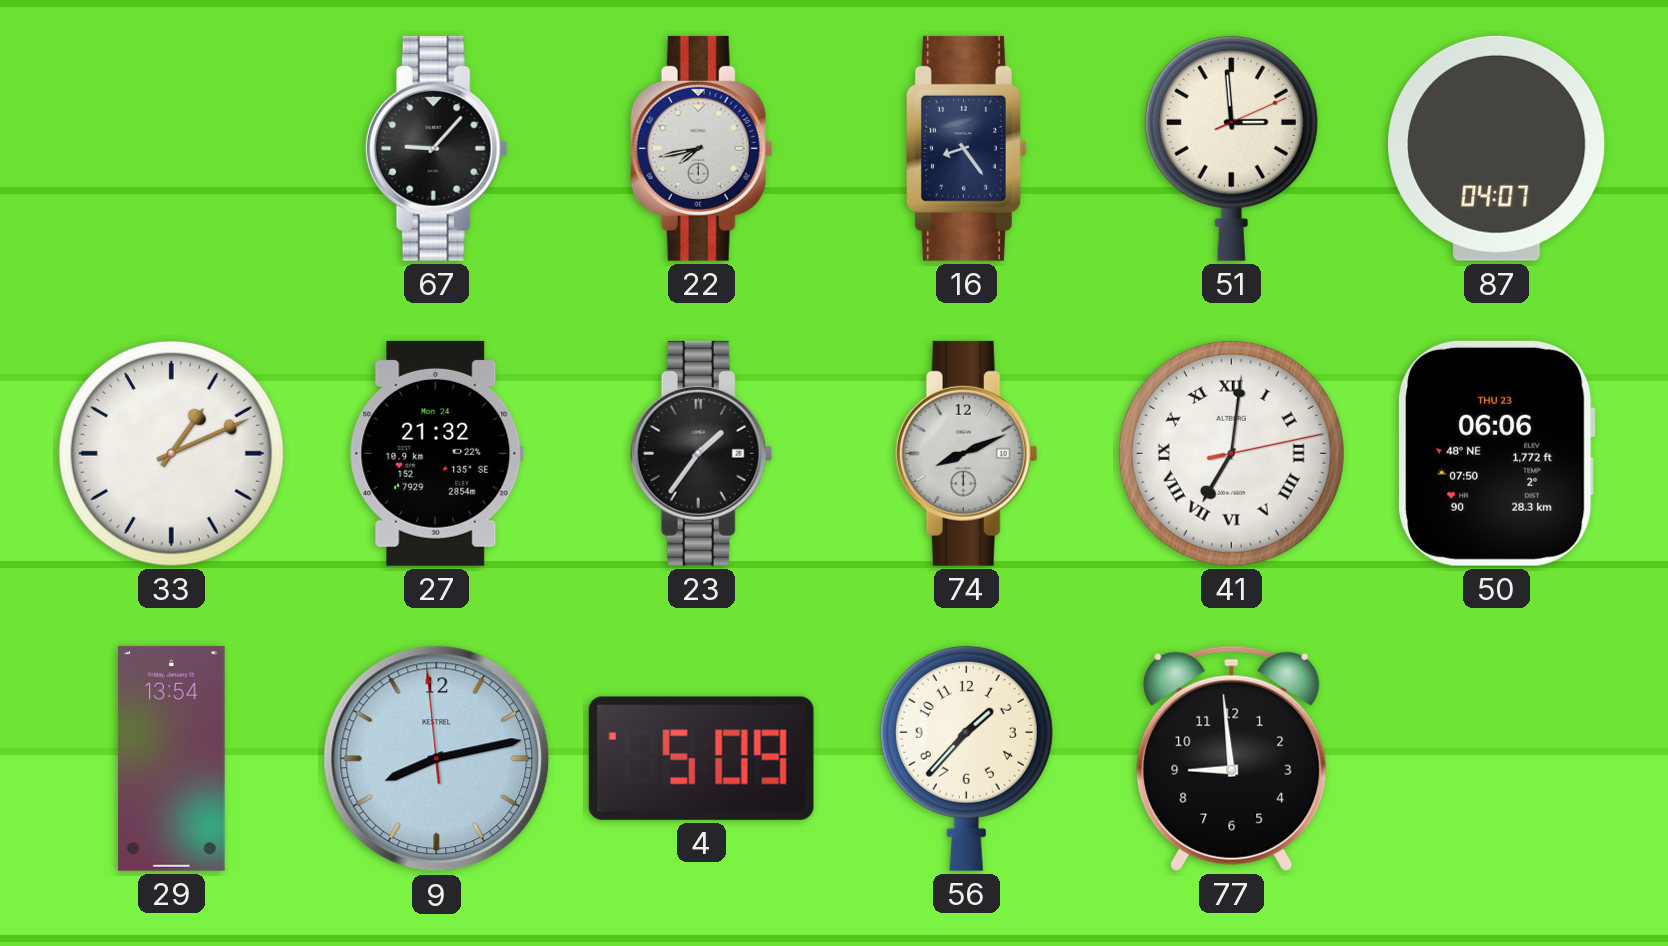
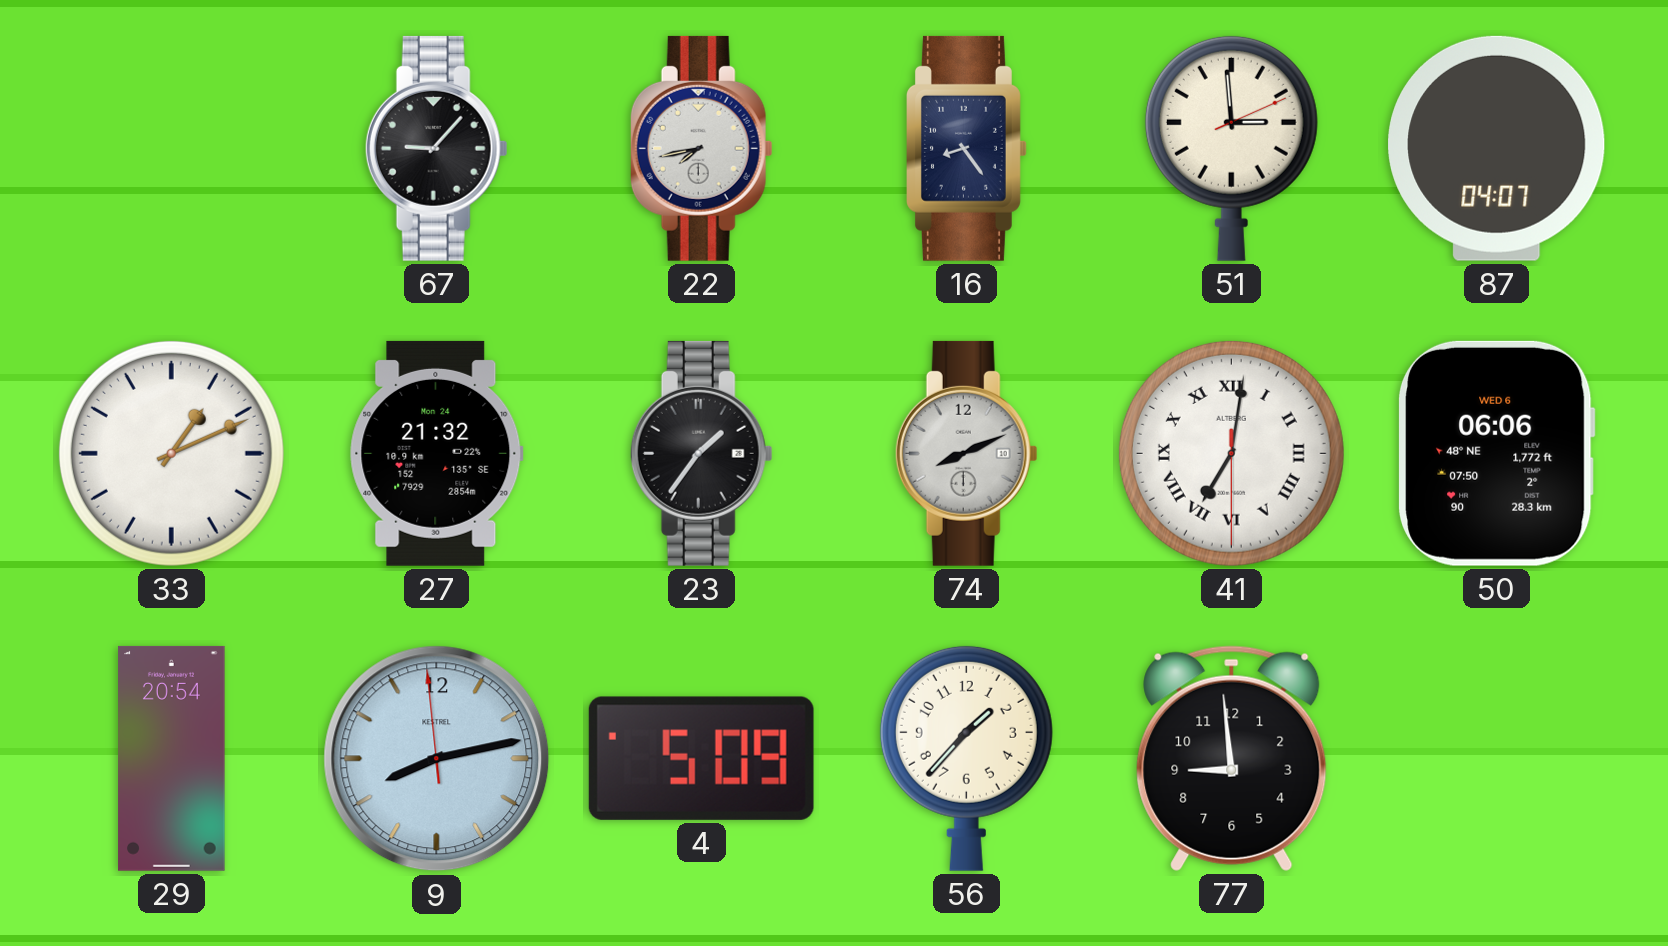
41: 7:01:13 -> 7:01:30 (1231, 453)
50 date: THU 23 -> WED 6 (1497, 453)
29: 13:54 -> 20:54 (172, 758)
